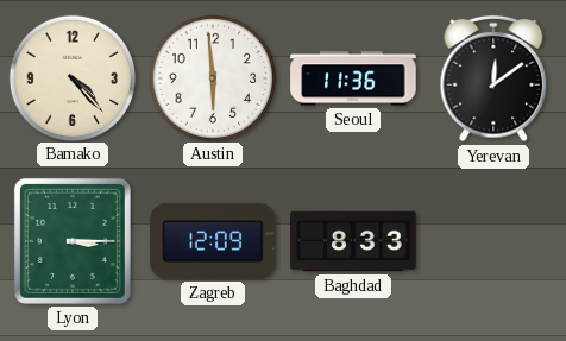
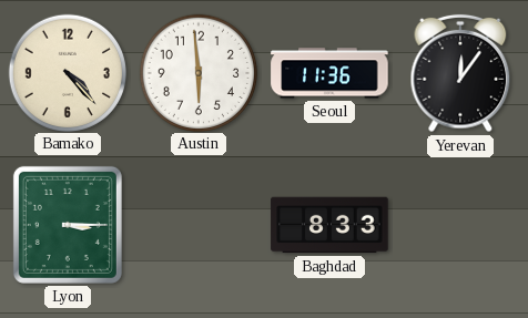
Yerevan: 12:09 -> 12:06 (460, 73)
Zagreb: 12:09 -> none (213, 241)
